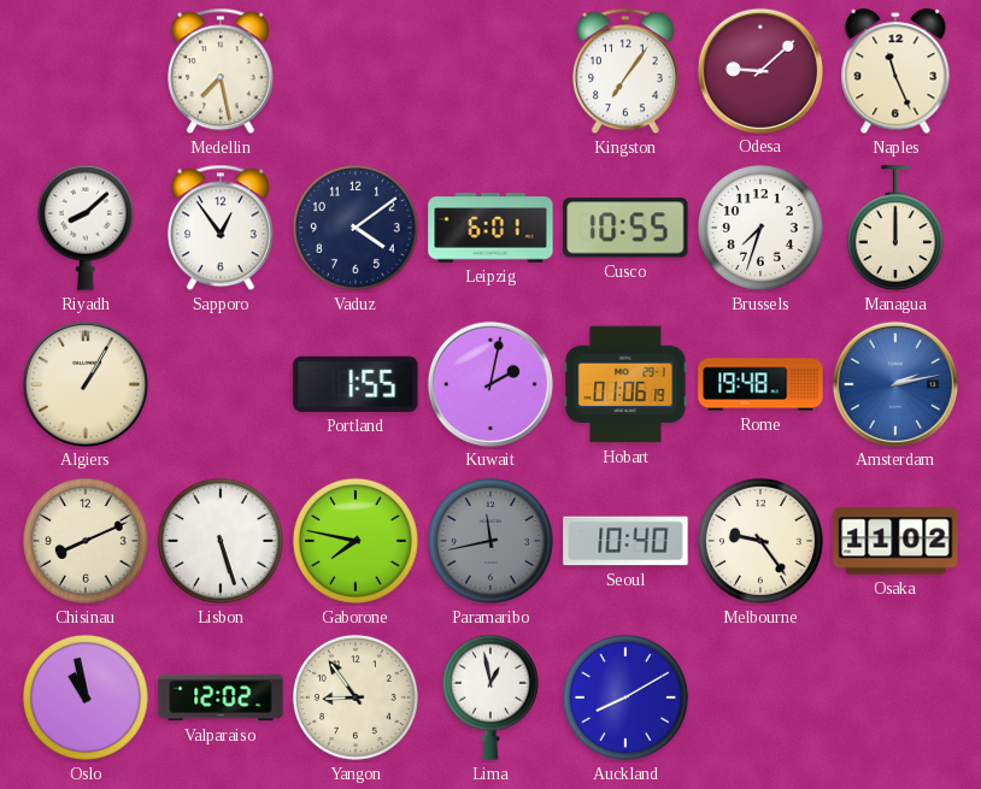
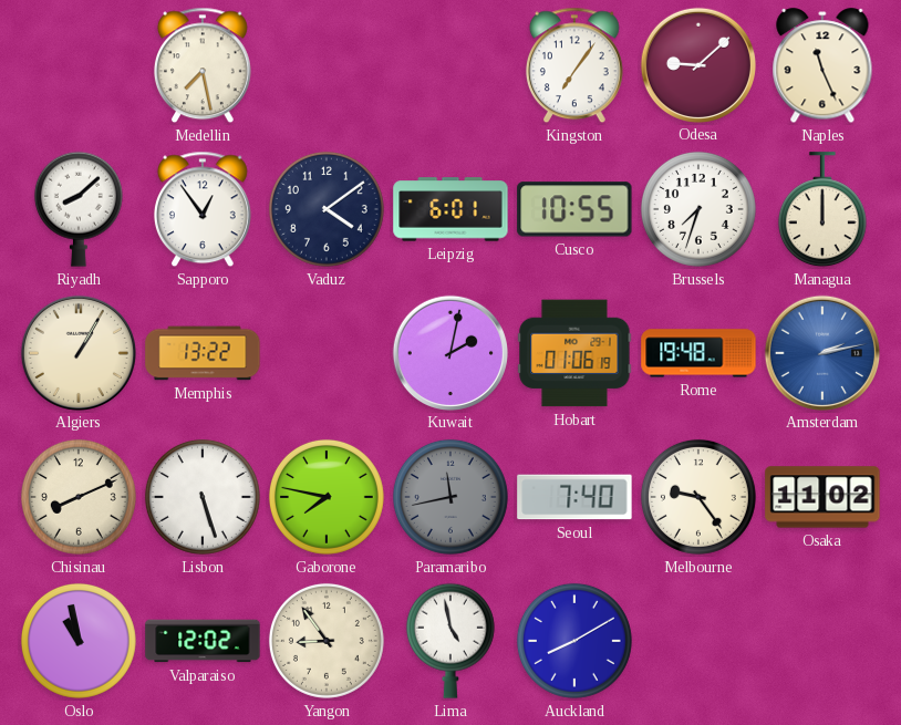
Memphis: none -> 13:22 (203, 353)
Portland: 1:55 -> none (356, 384)
Seoul: 10:40 -> 7:40 (574, 497)
Lima: 12:58 -> 4:58 (451, 641)
